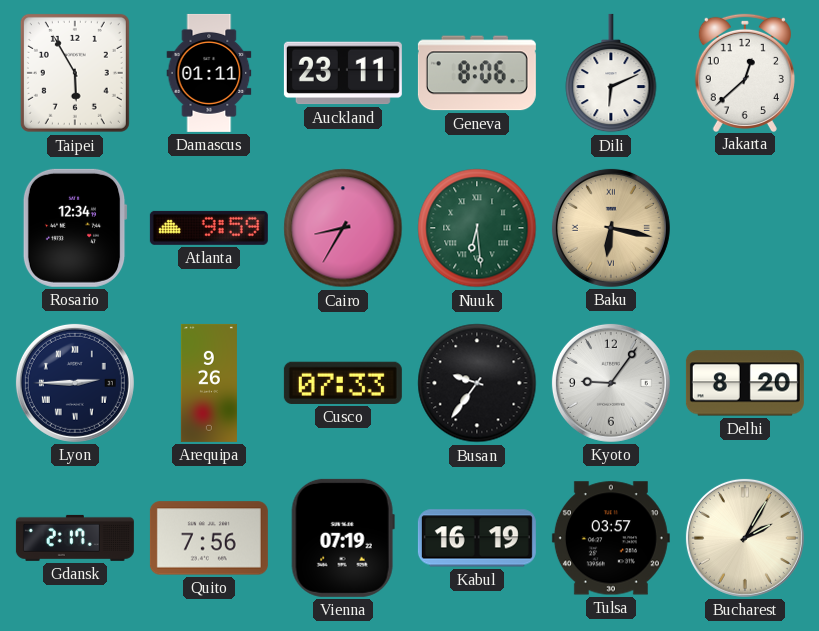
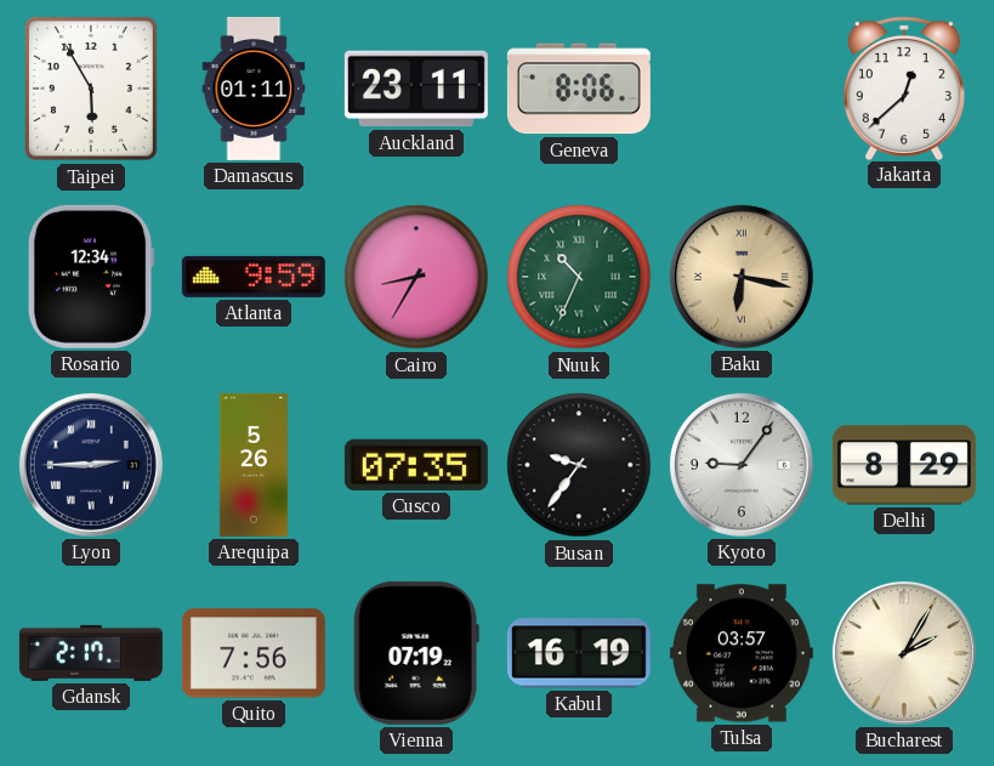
Dili: 6:11 -> none (611, 73)
Nuuk: 6:29 -> 10:34 (579, 277)
Arequipa: 9:26 -> 5:26 (254, 465)
Cusco: 07:33 -> 07:35 (416, 465)
Delhi: 8:20 -> 8:29 (904, 465)
